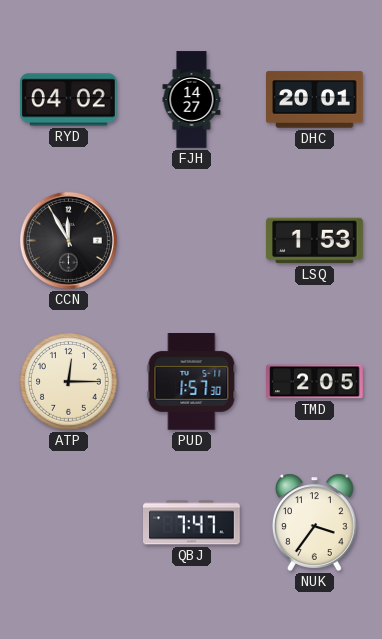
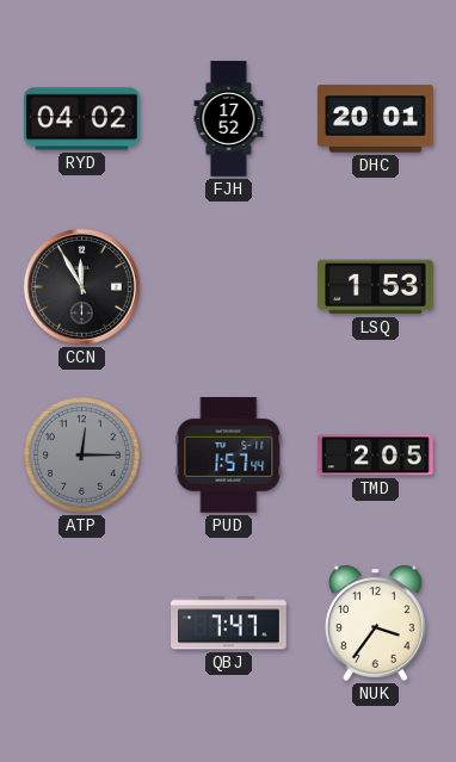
FJH: 14:27 -> 17:52 (229, 119)
ATP dial: cream -> grey (82, 456)
PUD: 1:57:30 -> 1:57:44 (229, 456)
